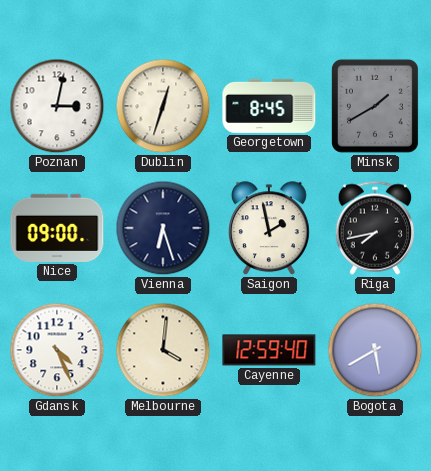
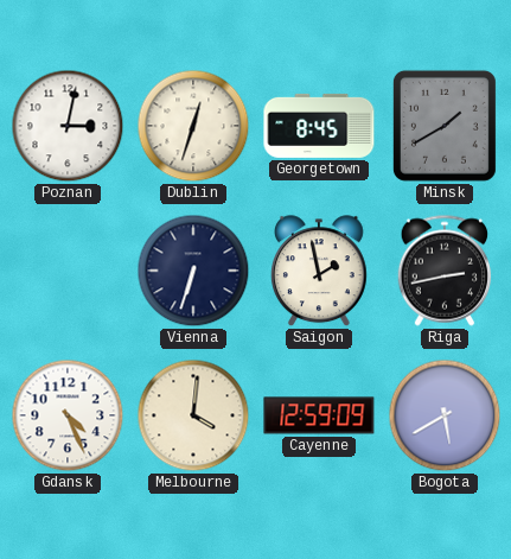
Nice: 09:00 -> none (57, 228)
Vienna: 6:27 -> 6:33 (193, 271)
Riga: 7:43 -> 2:43 (445, 271)
Cayenne: 12:59:40 -> 12:59:09 (319, 415)
